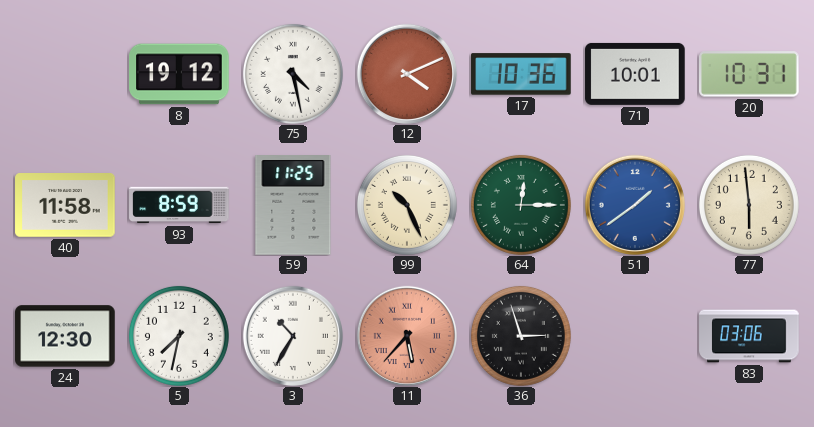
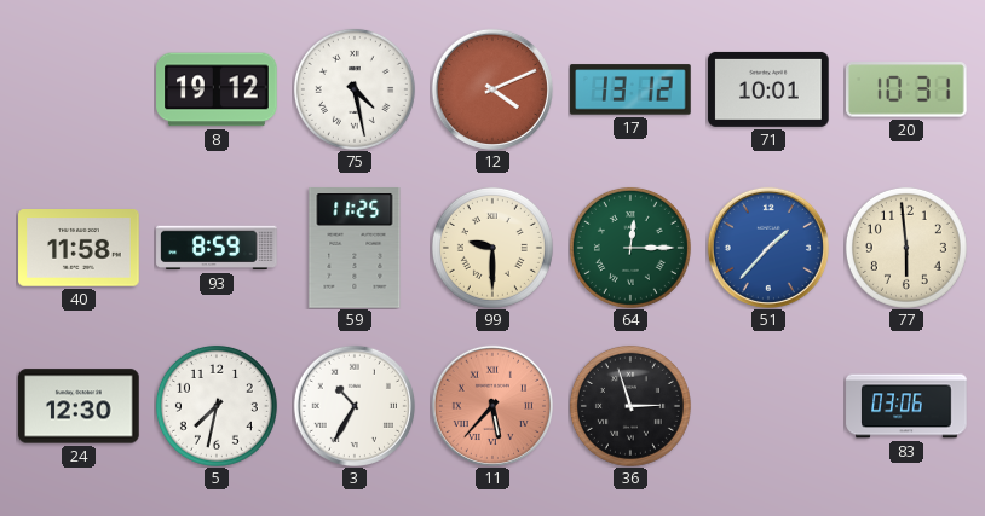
17: 10:36 -> 13:12 (630, 89)
99: 10:26 -> 9:30 (492, 248)
51: 1:39 -> 1:37 (768, 248)
